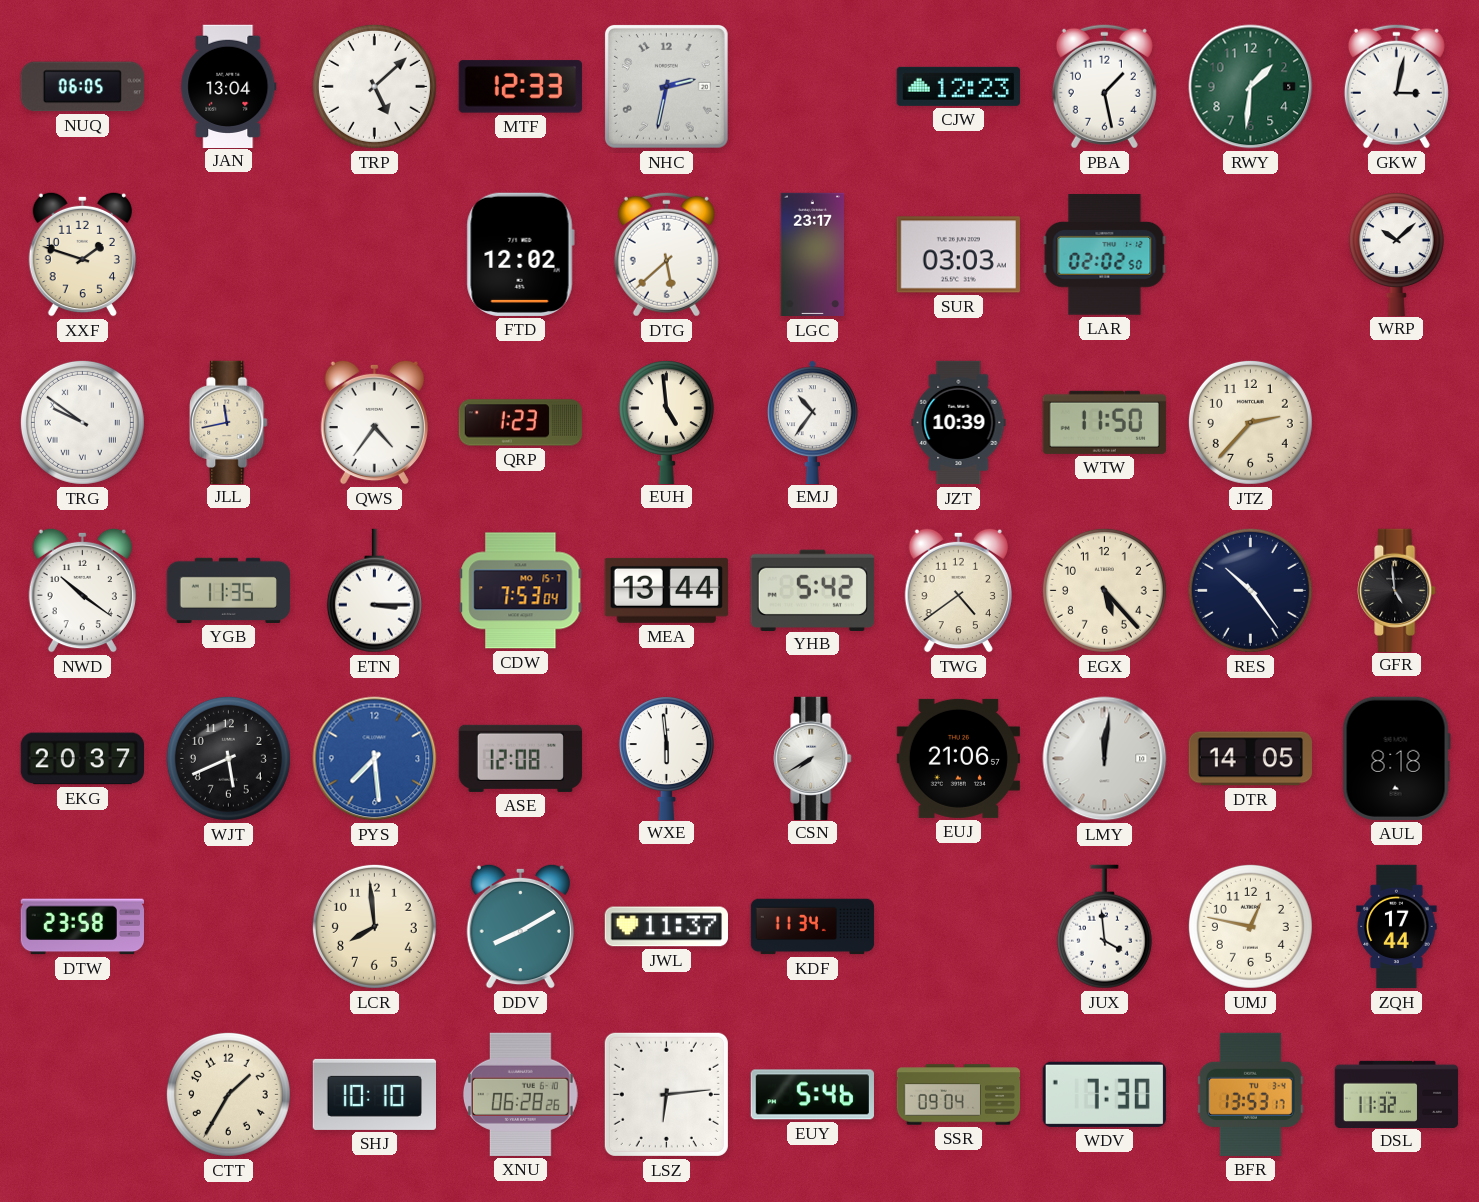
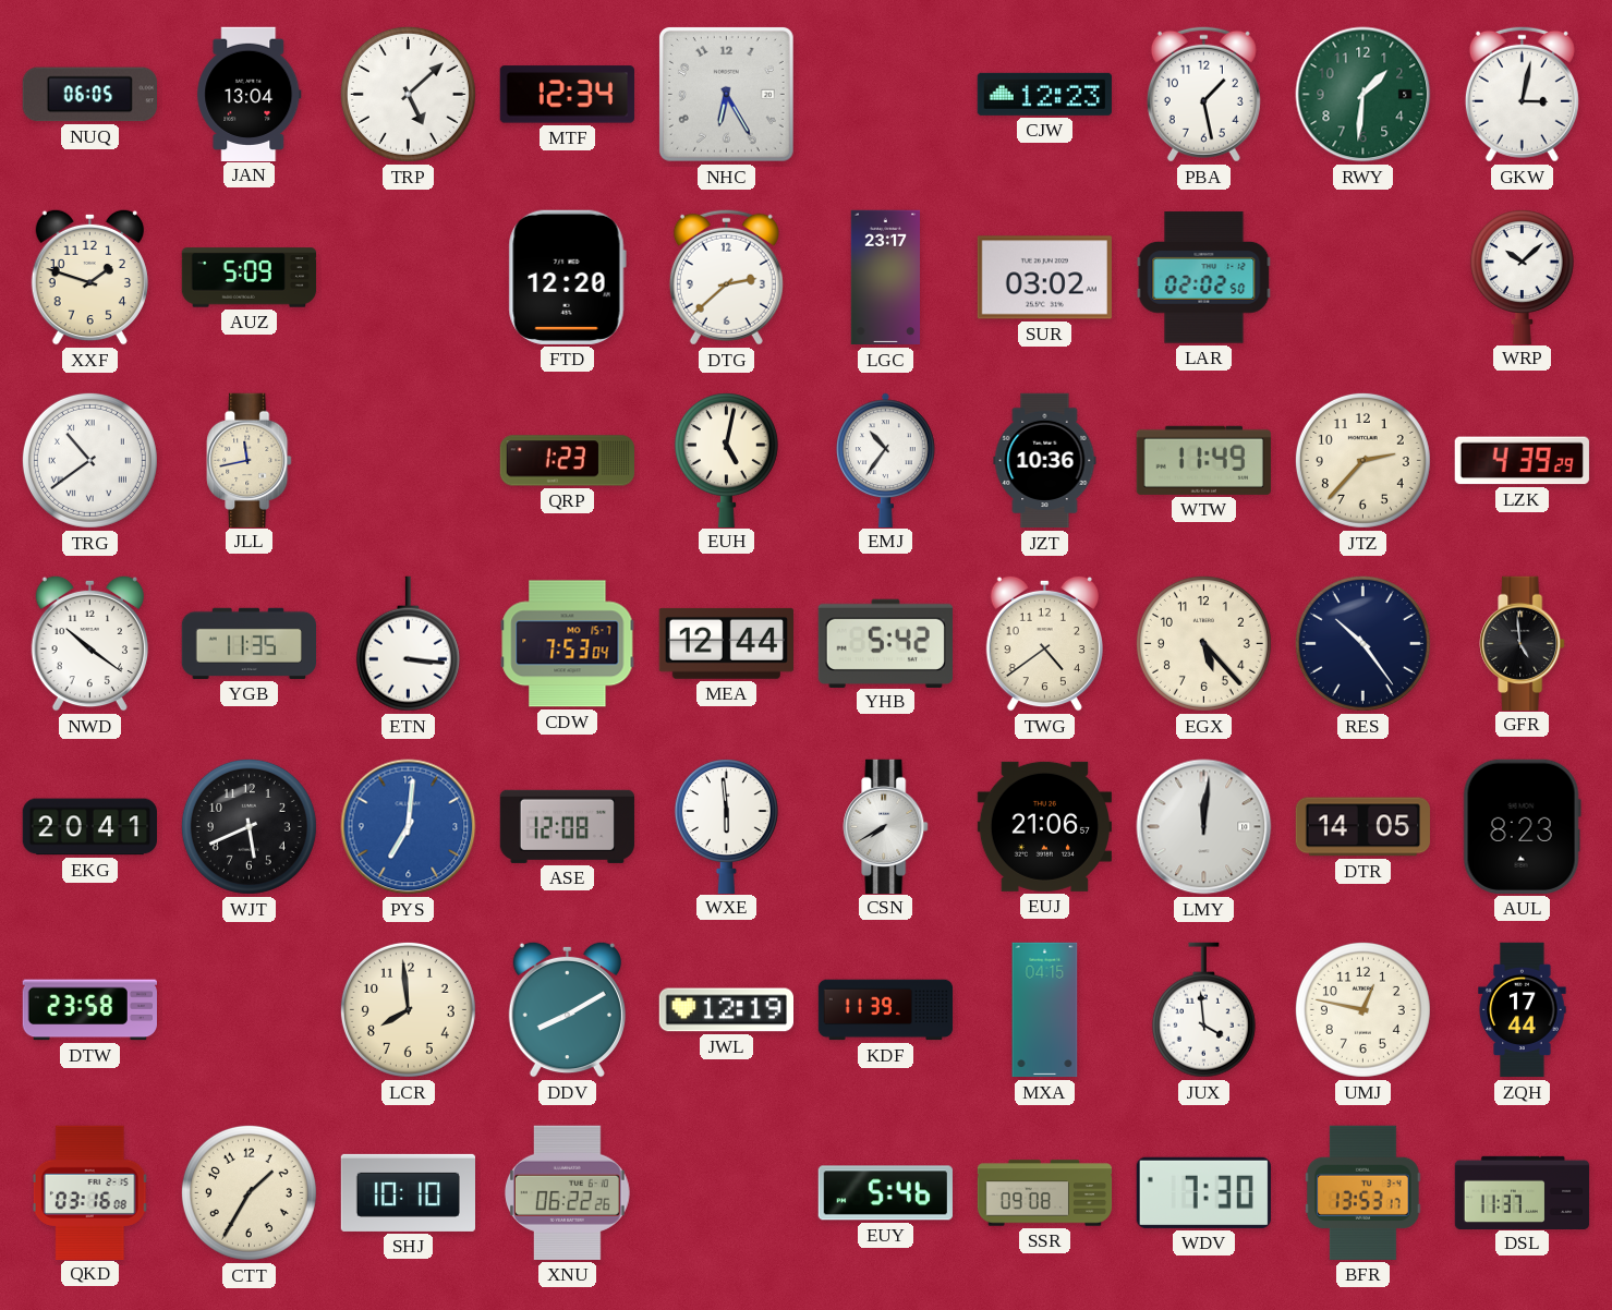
MTF: 12:33 -> 12:34 (567, 95)
NHC: 2:32 -> 6:25 (726, 94)
AUZ: none -> 5:09 (250, 278)
FTD: 12:02 -> 12:20 (567, 277)
DTG: 5:38 -> 2:38 (726, 277)
SUR: 03:03 -> 03:02 (1044, 278)
TRG: 9:51 -> 10:39 (89, 460)
QWS: 4:36 -> none (374, 422)
EUH: 4:59 -> 5:02 (726, 460)
JZT: 10:39 -> 10:36 (1045, 461)
WTW: 11:50 -> 11:49 (1203, 460)
LZK: none -> 4:39 (1522, 461)
ETN: 3:15 -> 3:16 (408, 644)
MEA: 13:44 -> 12:44 (726, 643)
EKG: 20:37 -> 20:41 (89, 827)
PYS: 7:29 -> 7:01 (409, 827)
AUL: 8:18 -> 8:23 (1522, 826)
JWL: 11:37 -> 12:19 (726, 1010)
KDF: 11:34 -> 11:39 (886, 1010)
MXA: none -> 04:15 (1045, 1010)
QKD: none -> 03:16 (90, 1192)
XNU: 06:28 -> 06:22 (567, 1192)
LSZ: 6:14 -> none (666, 1094)
SSR: 09:04 -> 09:08 (1045, 1193)
DSL: 11:32 -> 11:37 (1523, 1192)
